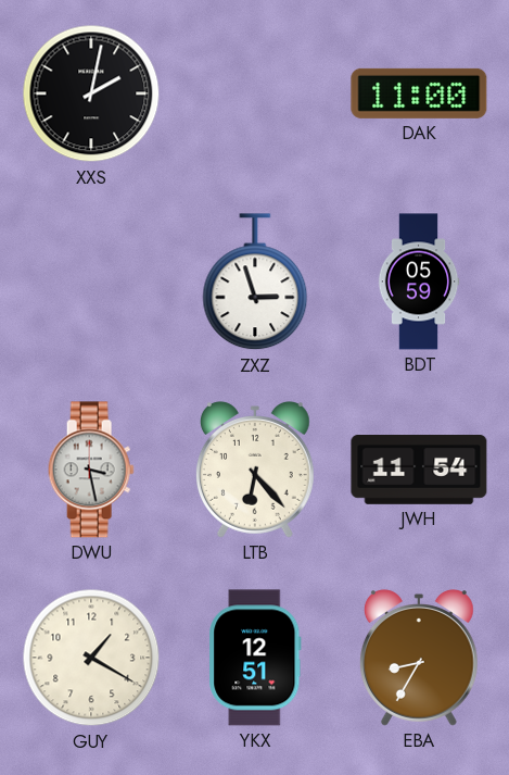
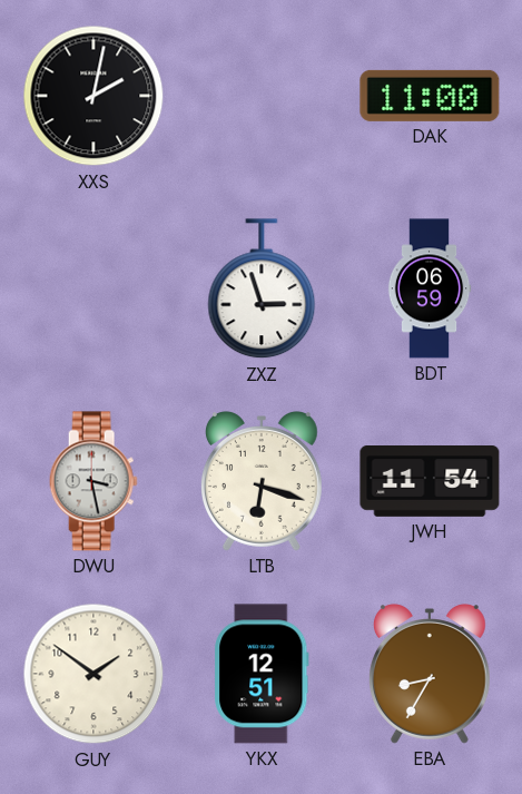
BDT: 05:59 -> 06:59 (430, 288)
LTB: 6:23 -> 6:18 (262, 481)
GUY: 1:20 -> 1:51 (93, 674)
